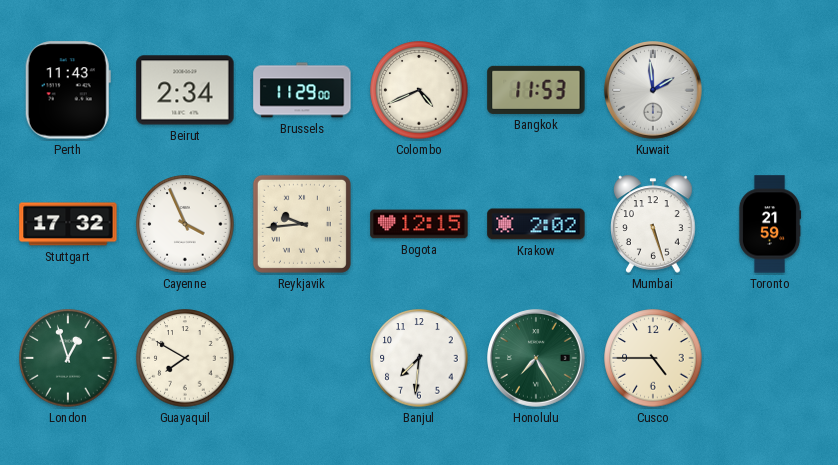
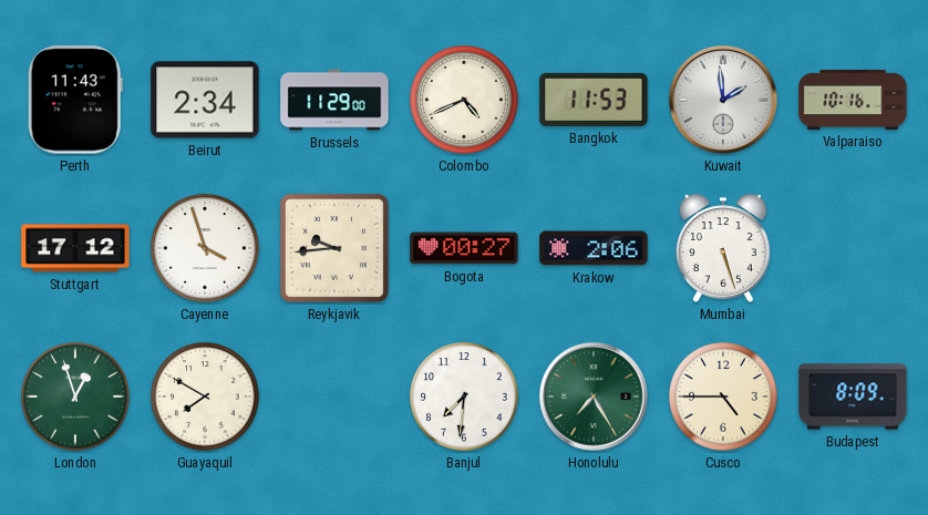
Valparaiso: none -> 10:16 (853, 100)
Stuttgart: 17:32 -> 17:12 (75, 248)
Cayenne: 3:56 -> 3:57 (205, 248)
Bogota: 12:15 -> 00:27 (464, 248)
Krakow: 2:02 -> 2:06 (594, 248)
Toronto: 21:59 -> none (770, 224)
Budapest: none -> 8:09 (853, 396)
